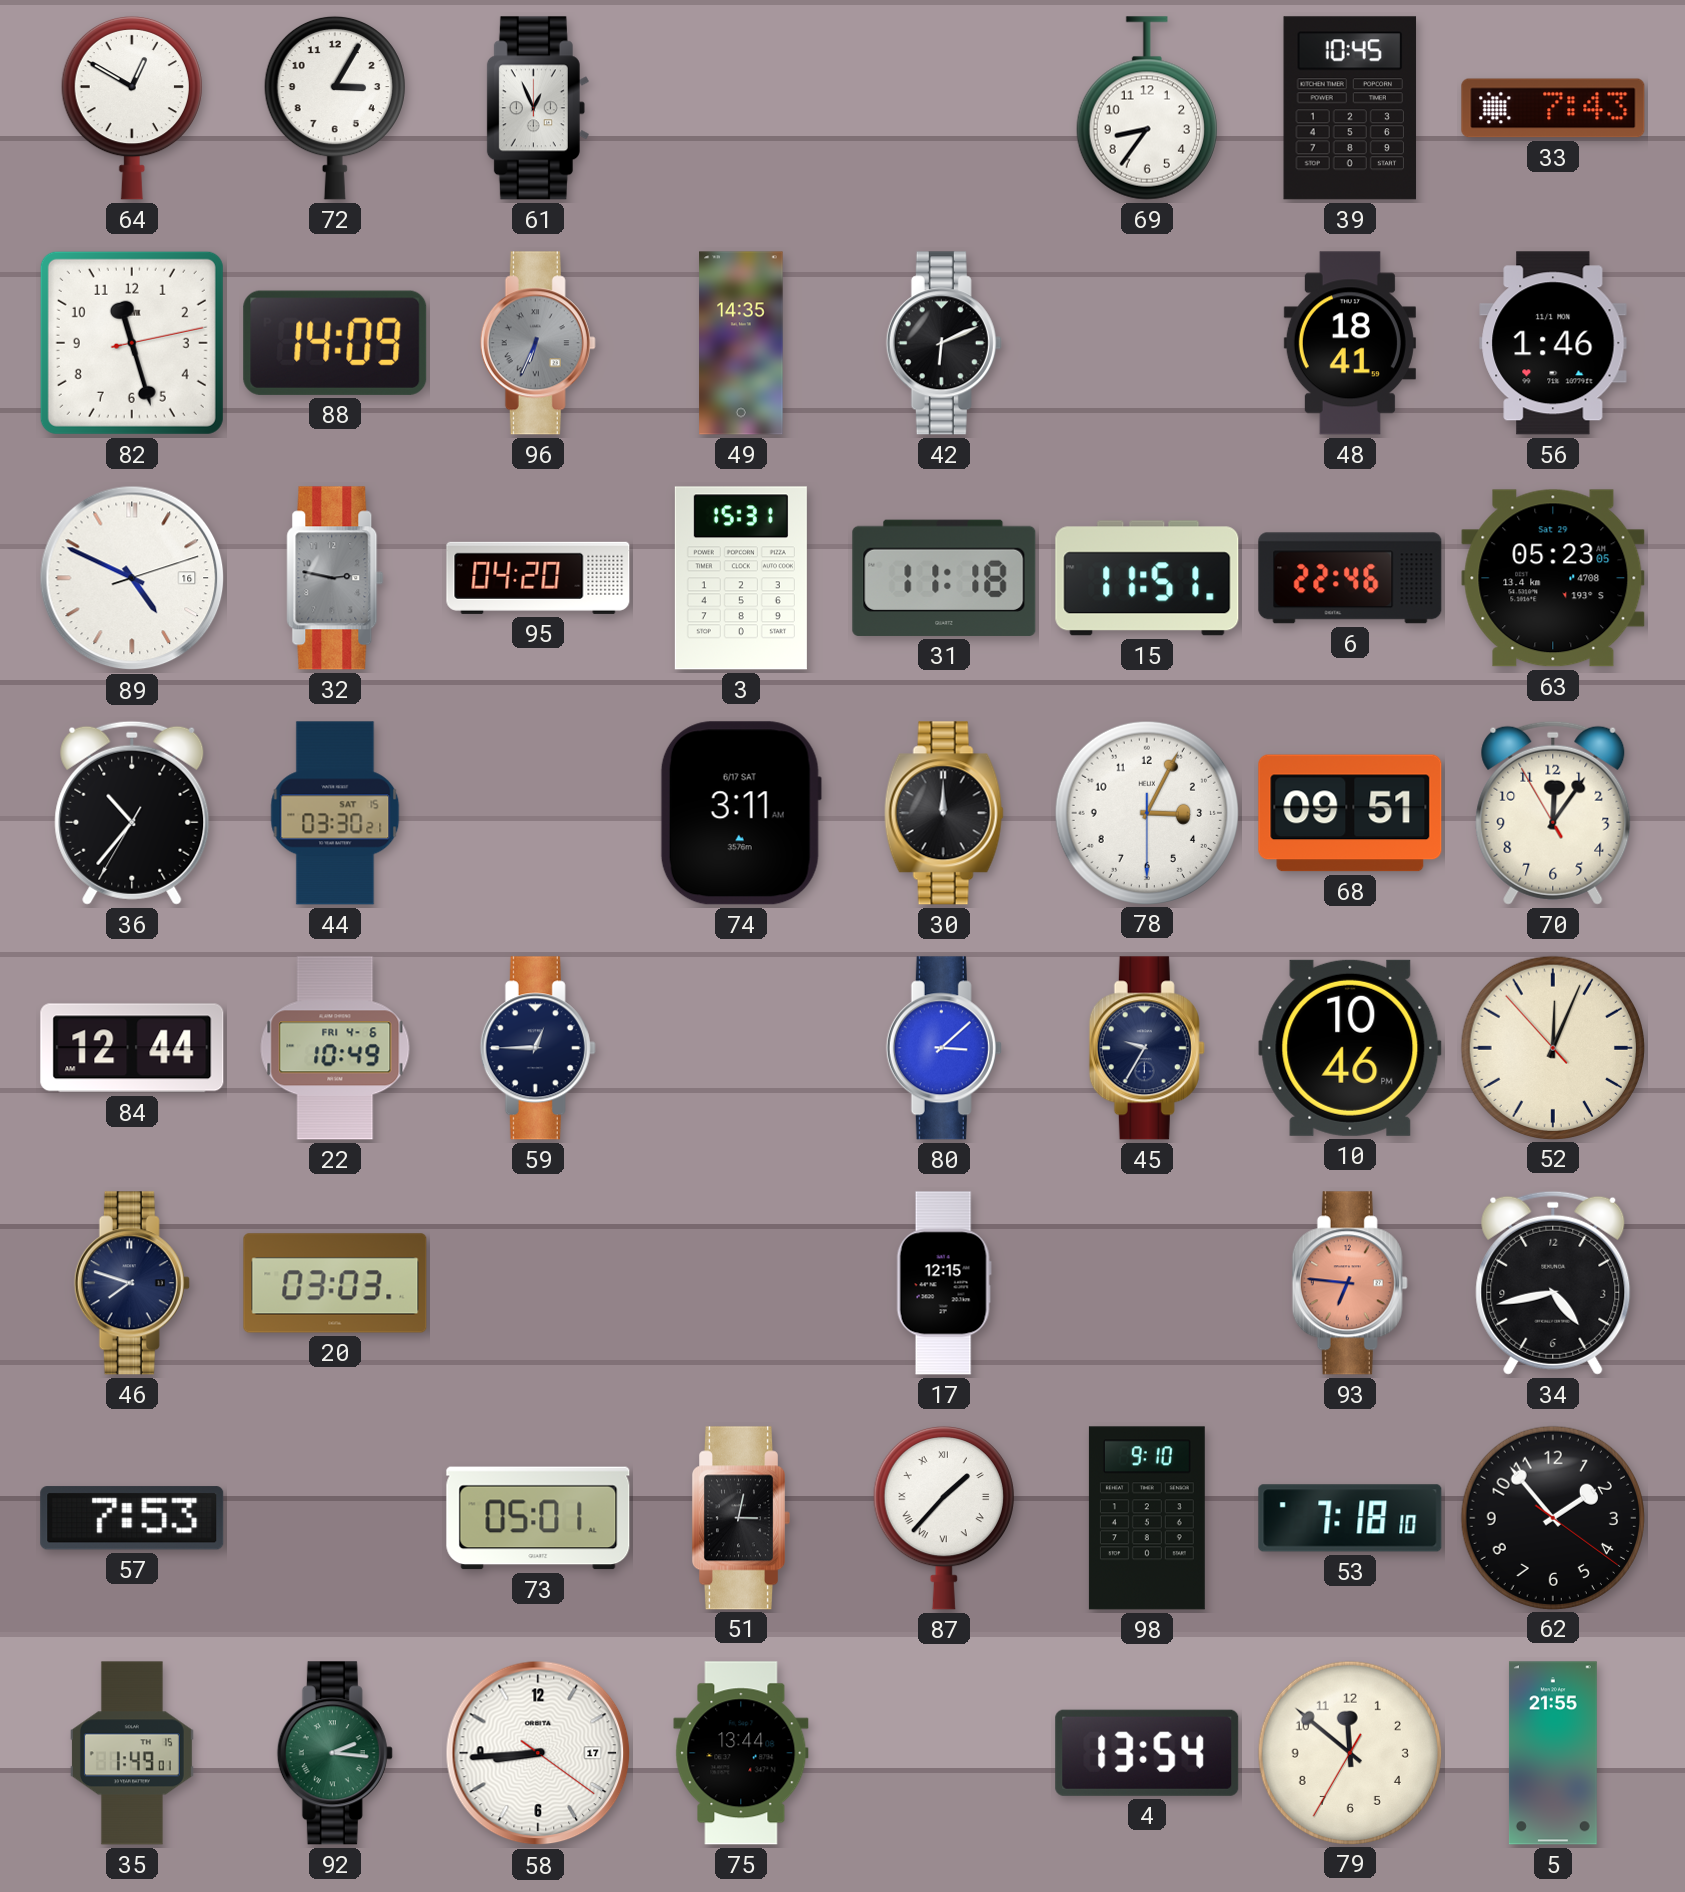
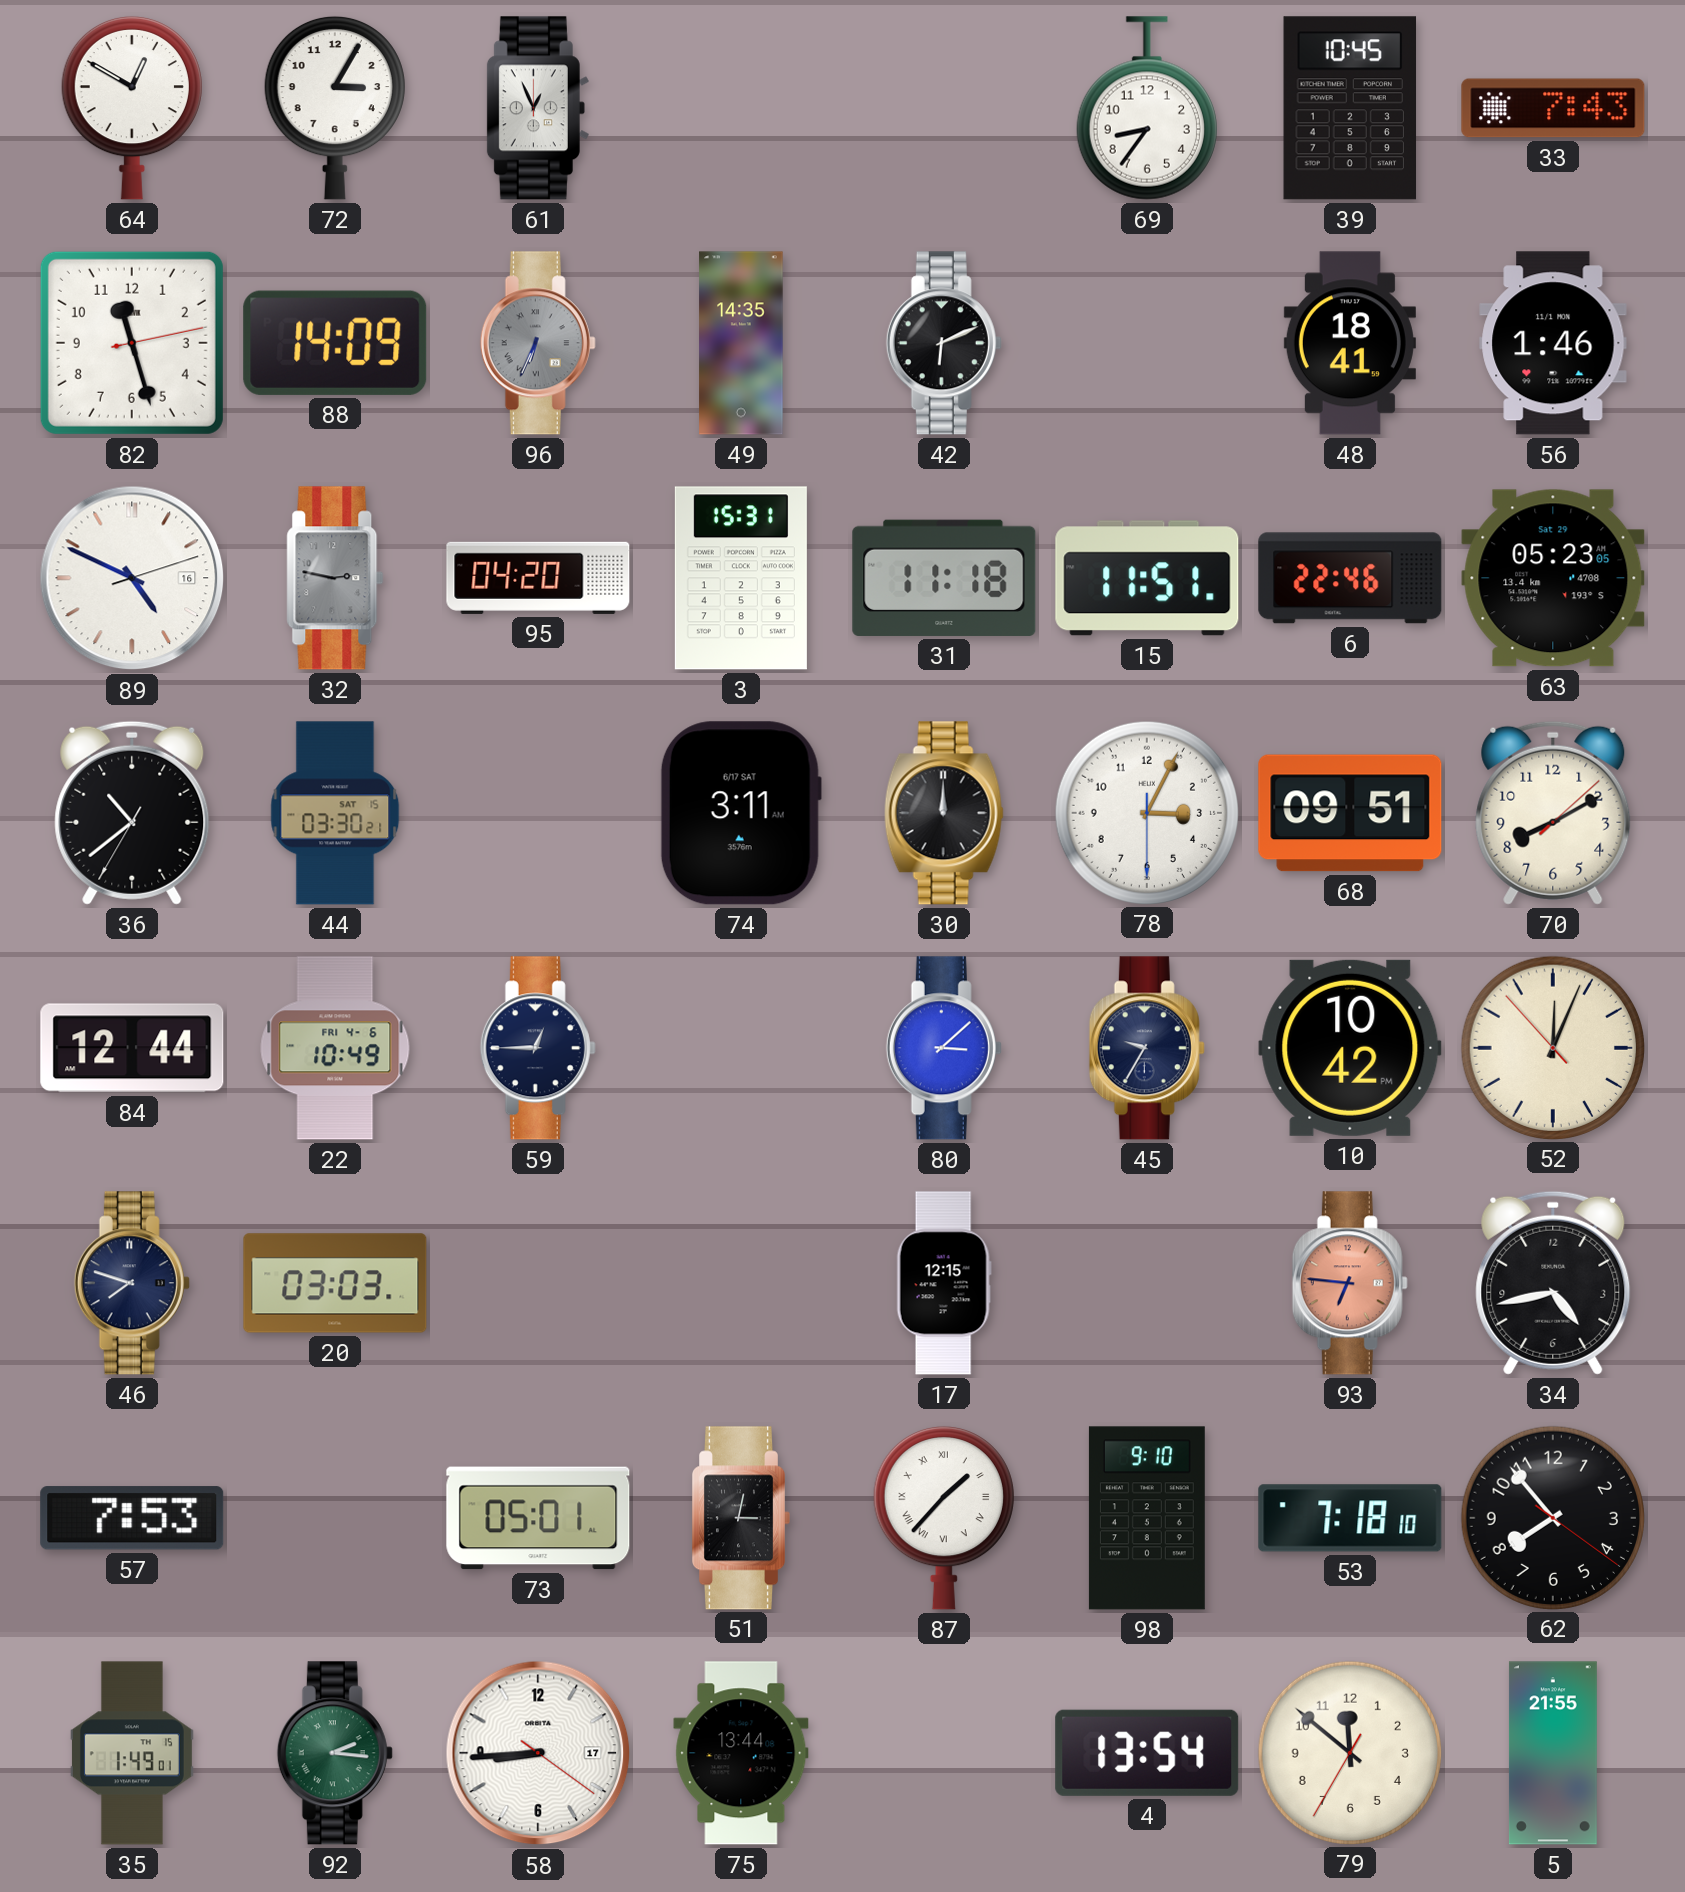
36: 10:36 -> 10:38 (132, 813)
70: 12:05 -> 8:10 (1553, 813)
10: 10:46 -> 10:42 (1350, 1048)
62: 1:53 -> 7:53 (1552, 1517)
